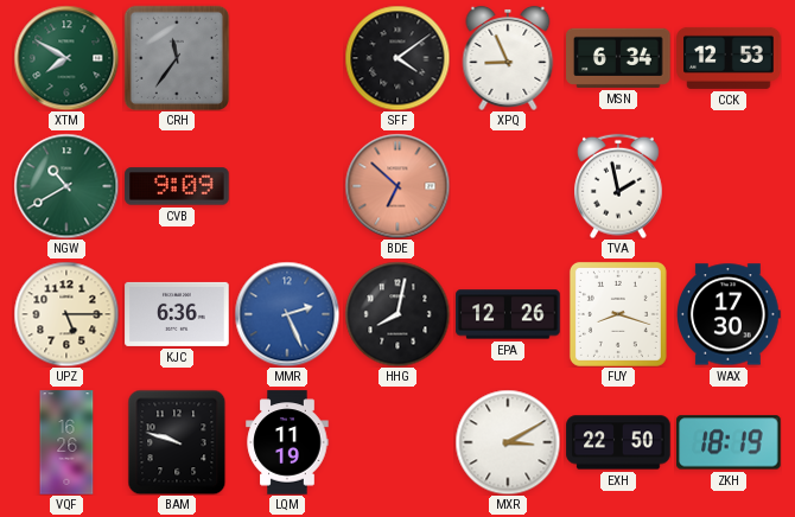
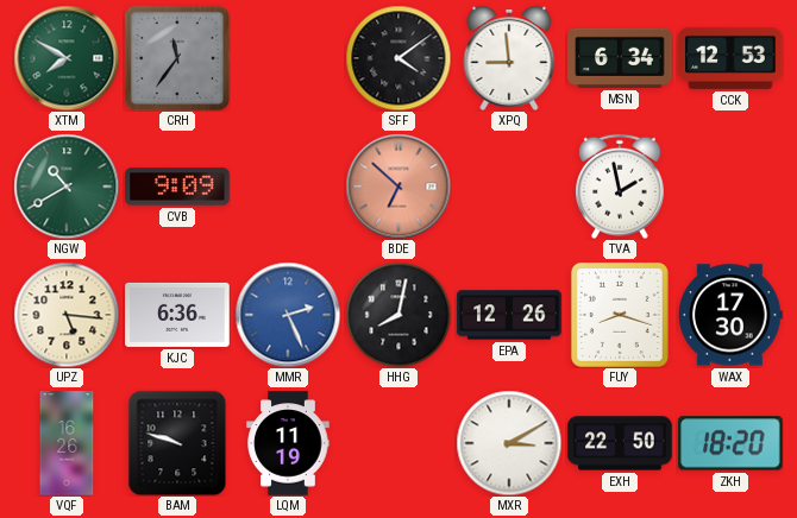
XPQ: 8:56 -> 8:59 (509, 58)
UPZ: 5:15 -> 5:16 (67, 315)
ZKH: 18:19 -> 18:20 (730, 443)
